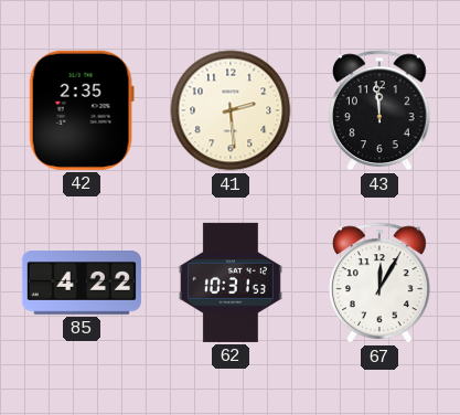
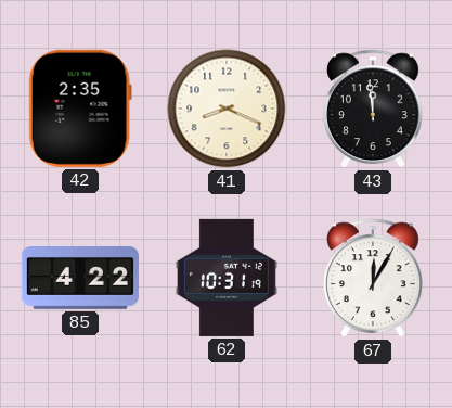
41: 2:29 -> 8:19 (227, 109)
62: 10:31:53 -> 10:31:19 (227, 278)
